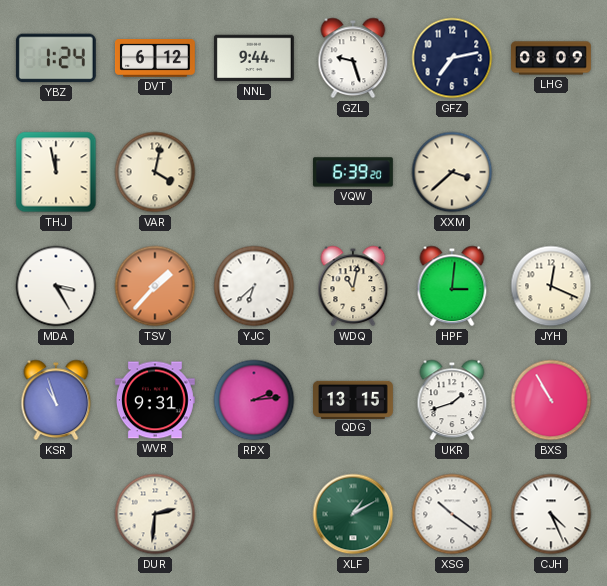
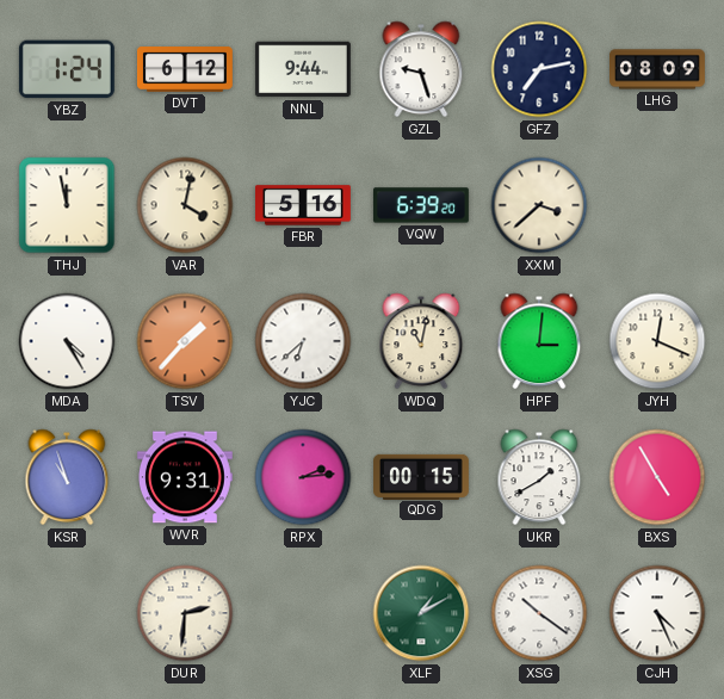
FBR: none -> 5:16 (304, 205)
MDA: 3:25 -> 4:25 (67, 341)
QDG: 13:15 -> 00:15 (422, 476)
UKR: 1:42 -> 1:40 (539, 477)
BXS: 10:55 -> 4:55 (657, 477)
